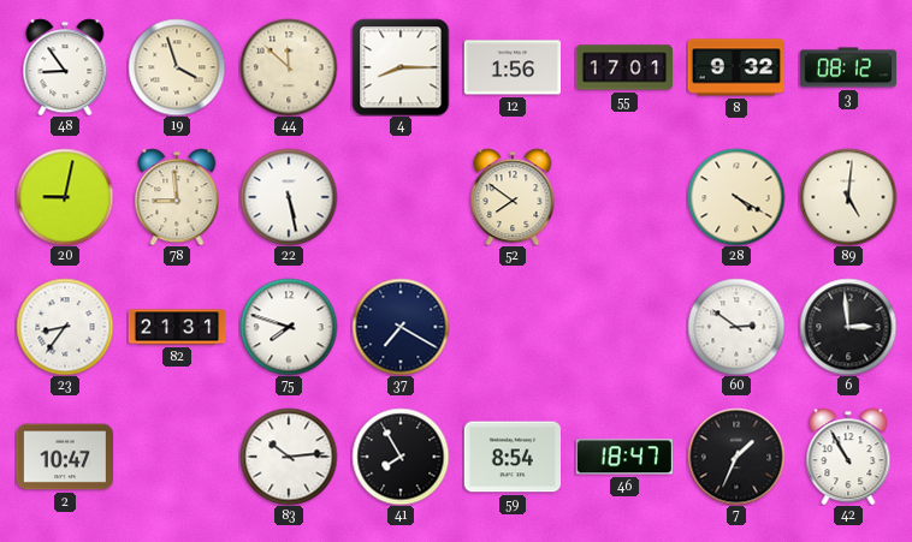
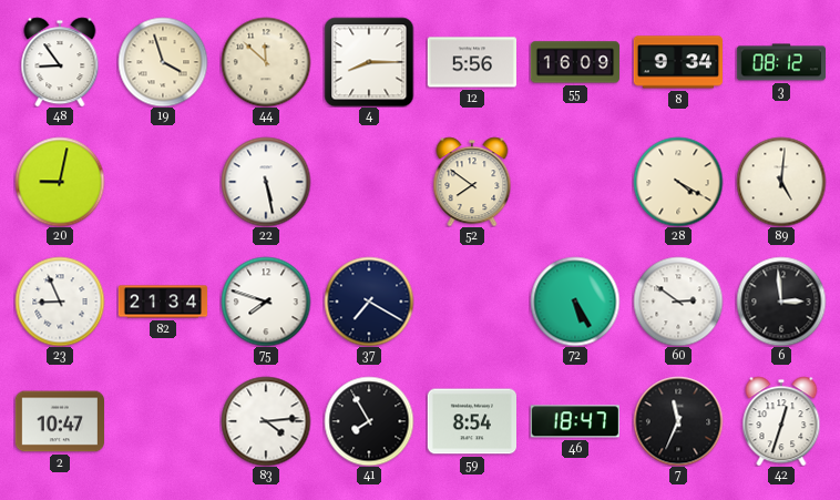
12: 1:56 -> 5:56 (471, 62)
55: 17:01 -> 16:09 (574, 62)
8: 9:32 -> 9:34 (677, 62)
78: 8:59 -> none (177, 197)
23: 8:36 -> 8:56 (60, 302)
82: 21:31 -> 21:34 (163, 302)
72: none -> 5:25 (575, 302)
83: 10:14 -> 4:14 (266, 421)
7: 1:34 -> 11:34 (678, 421)
42: 10:55 -> 12:33 (781, 421)
